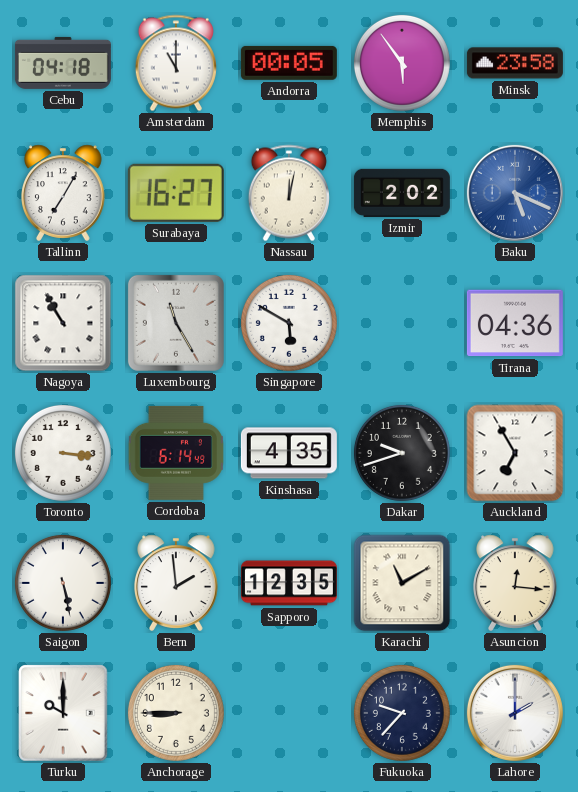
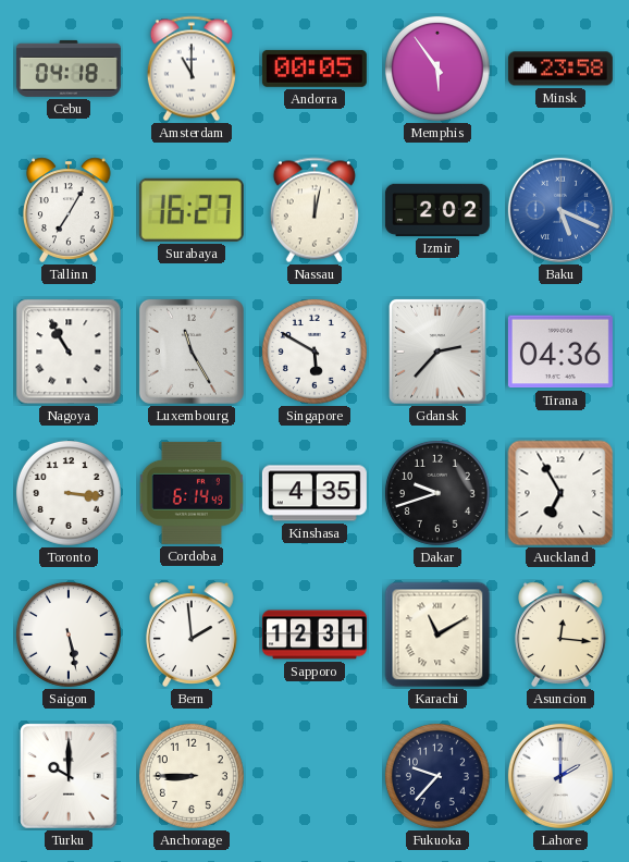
Gdansk: none -> 2:37 (437, 352)
Sapporo: 12:35 -> 12:31 (314, 635)
